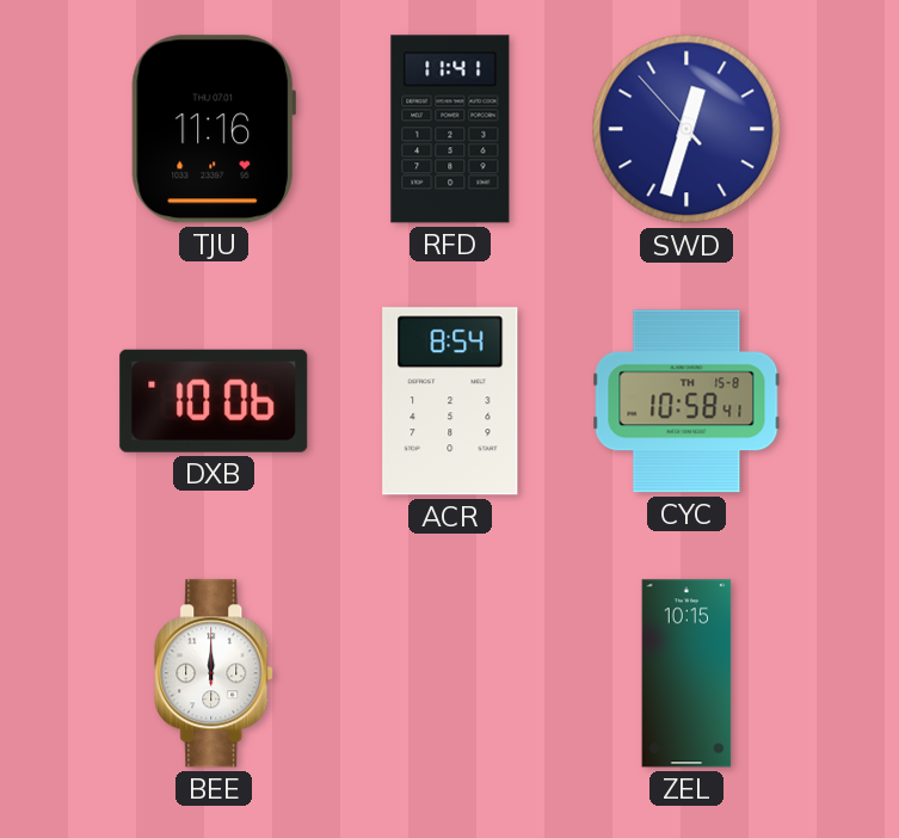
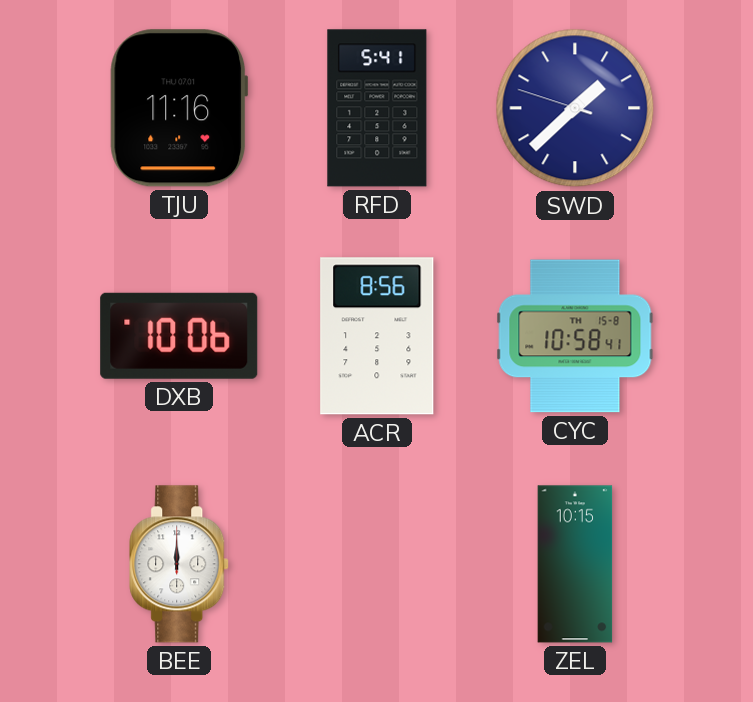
RFD: 11:41 -> 5:41 (377, 108)
SWD: 12:32 -> 1:37 (575, 108)
ACR: 8:54 -> 8:56 (377, 336)
